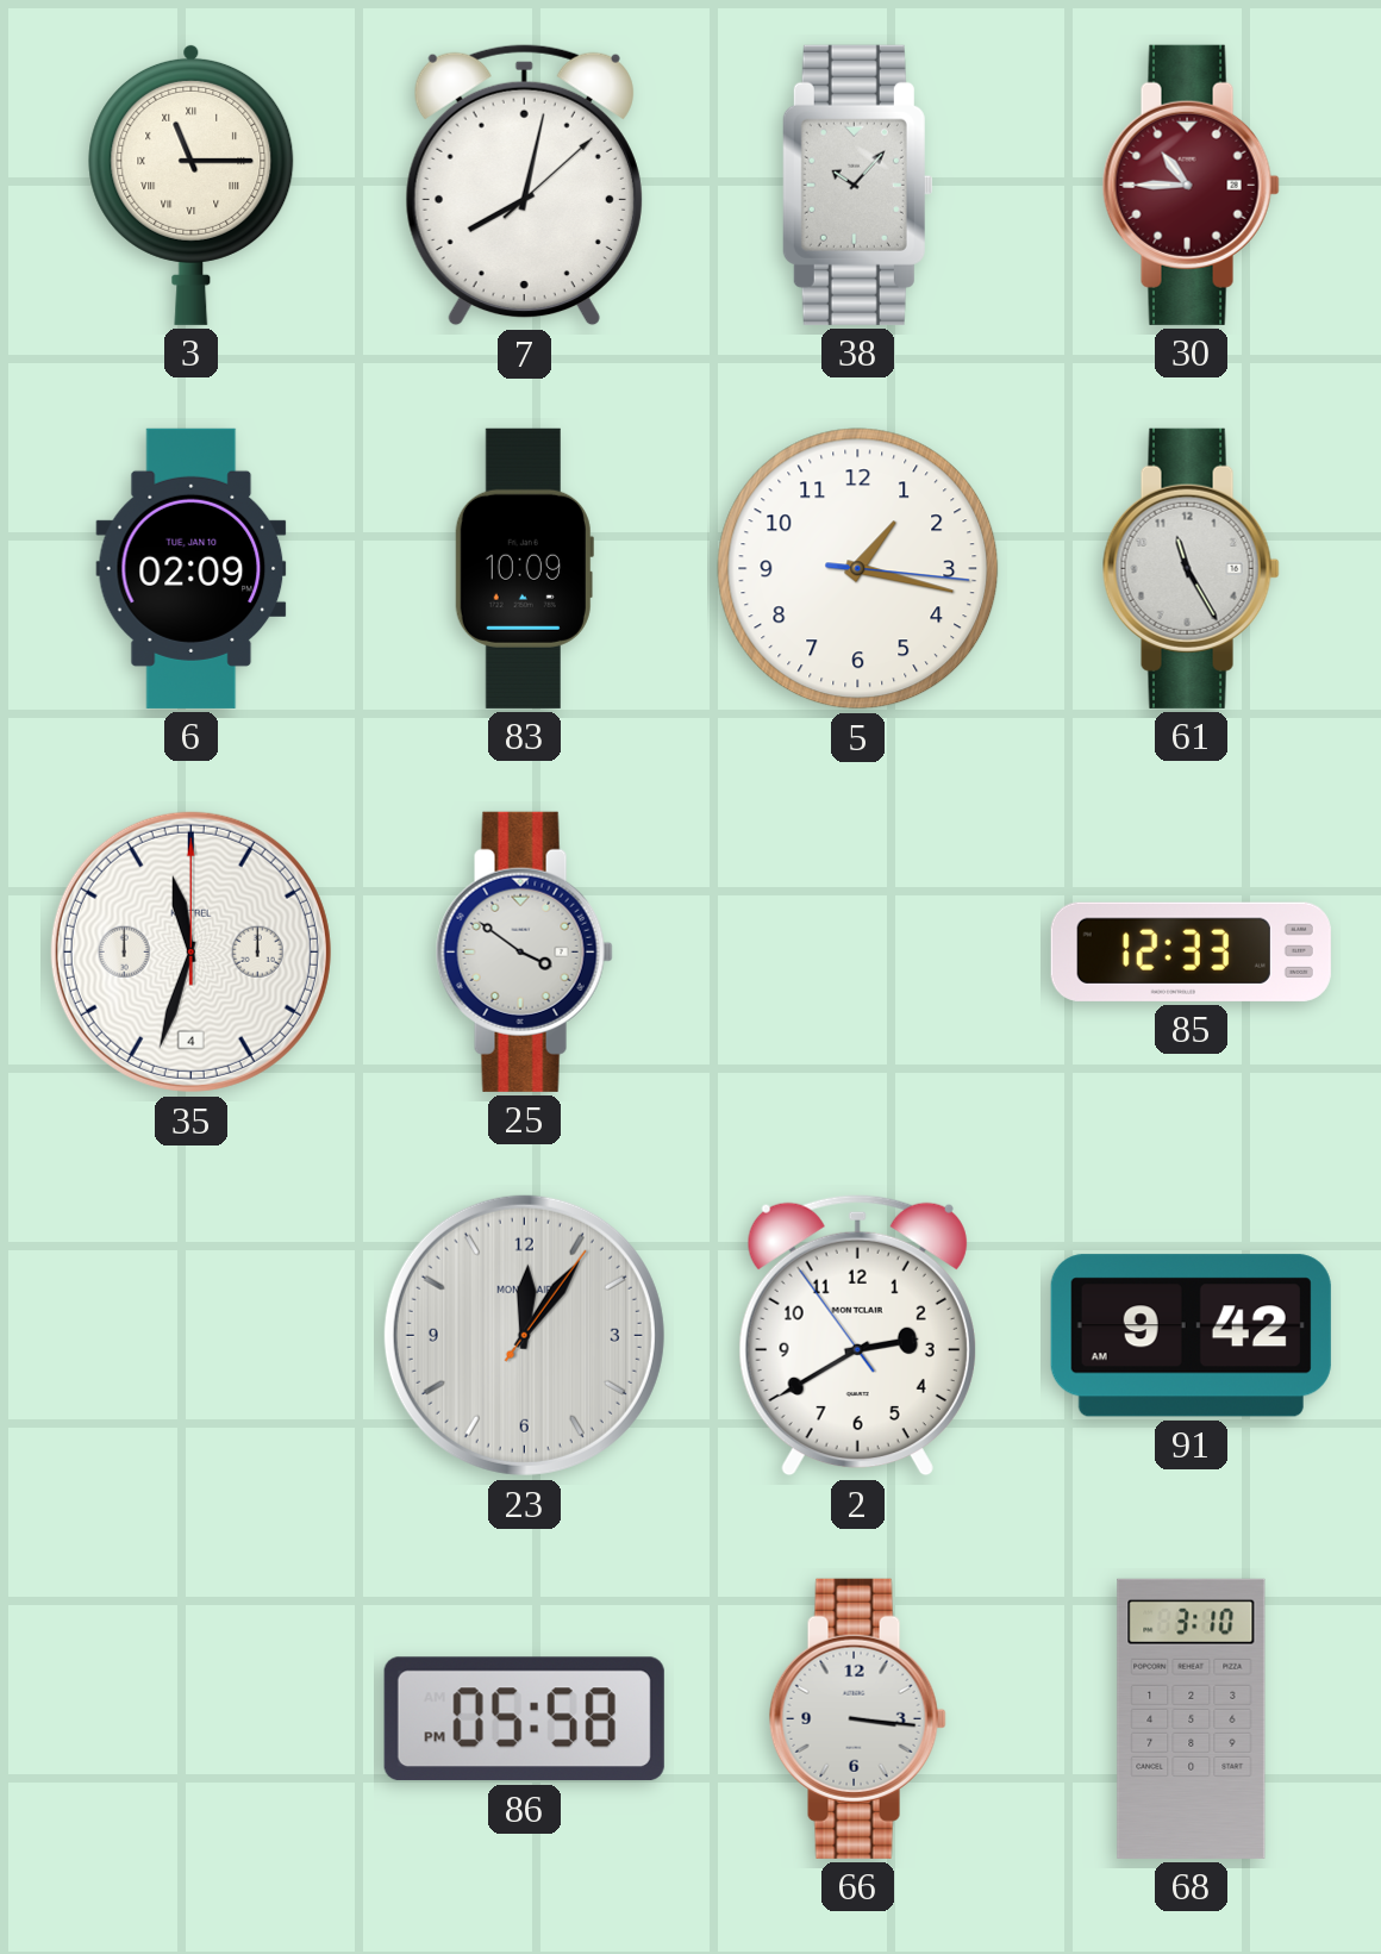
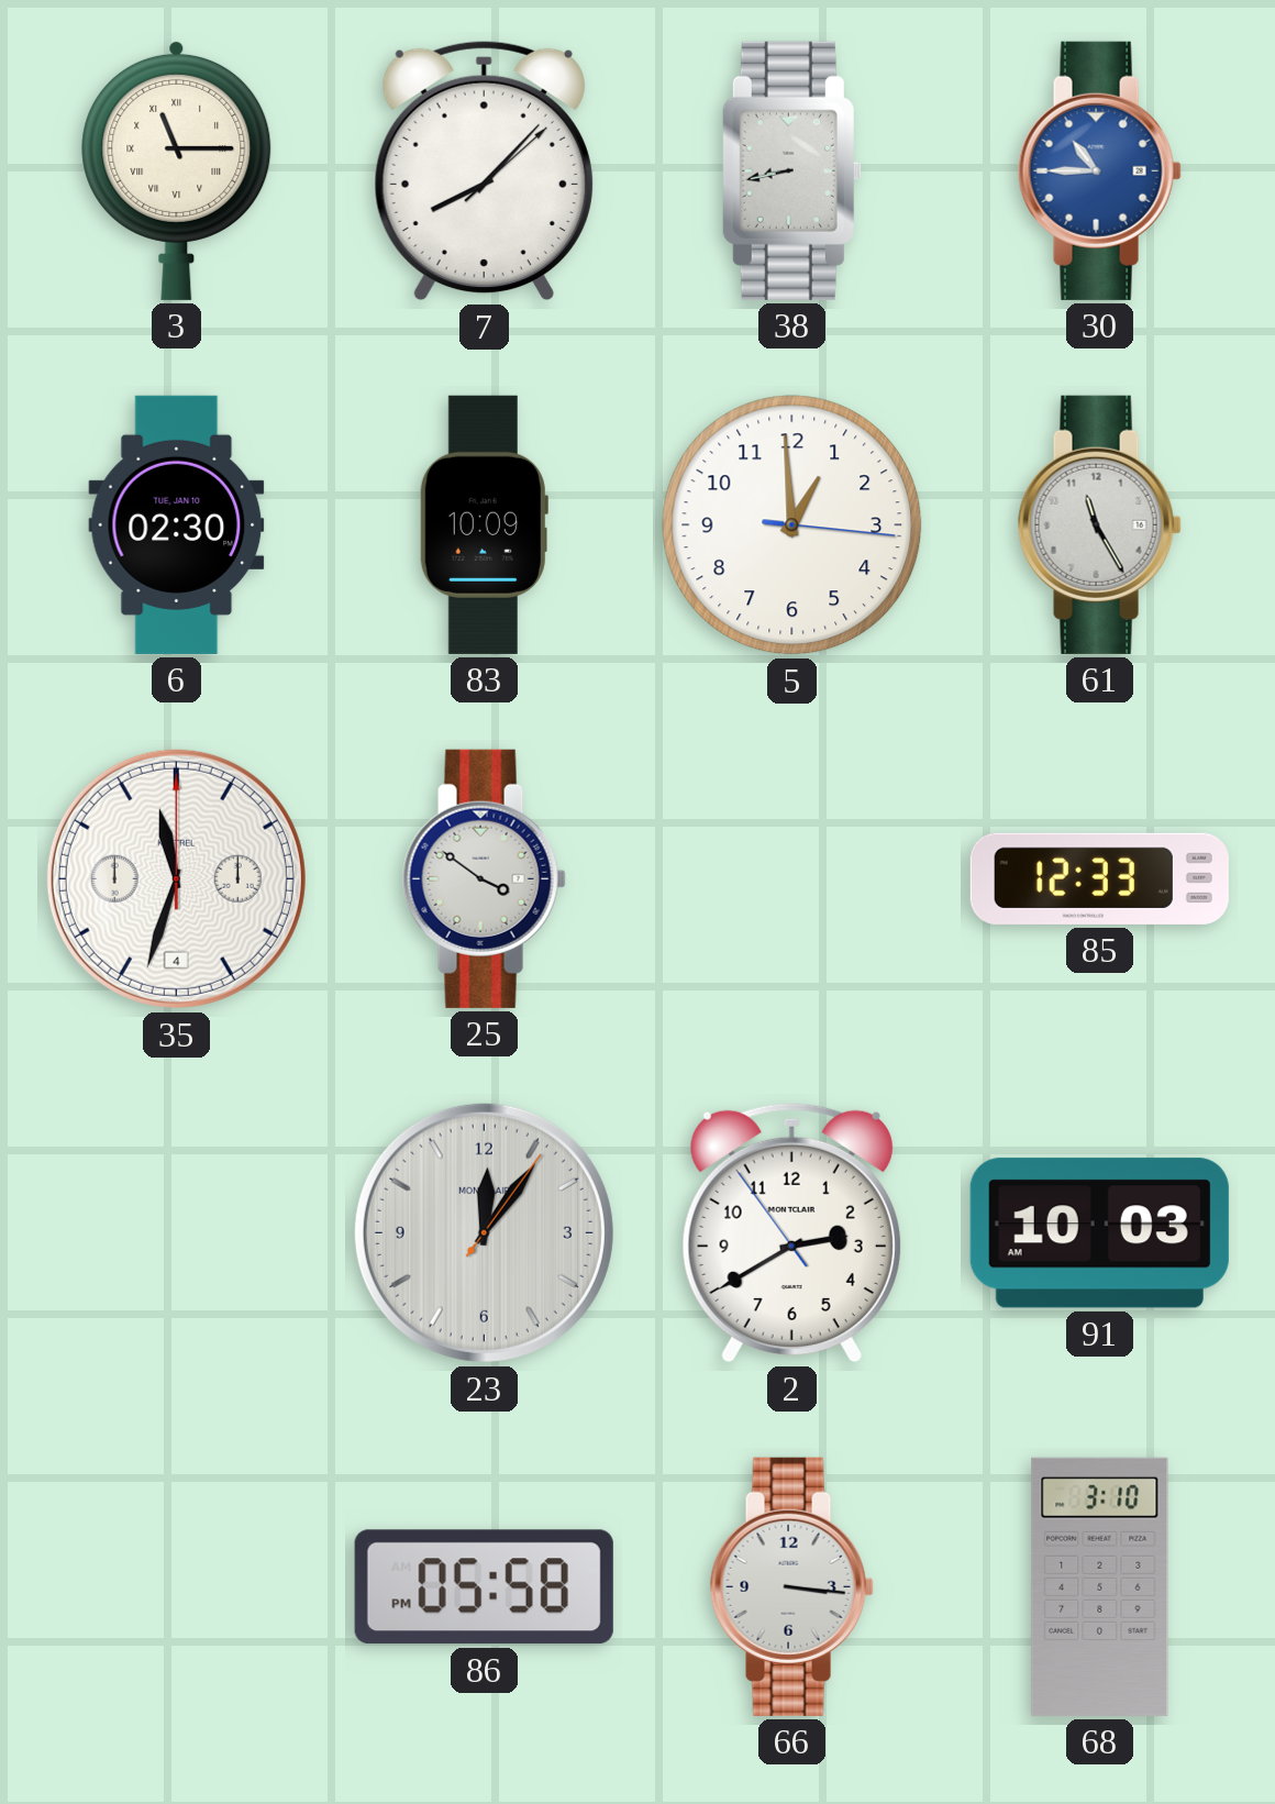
7: 8:02 -> 8:07 (484, 170)
38: 10:07 -> 8:43 (791, 170)
30 dial: burgundy -> blue (1099, 170)
6: 02:09 -> 02:30 (177, 524)
5: 1:17 -> 12:59 (792, 525)
91: 9:42 -> 10:03 (1099, 1233)
